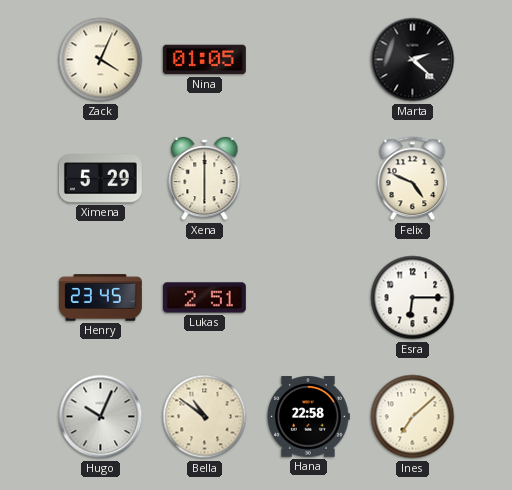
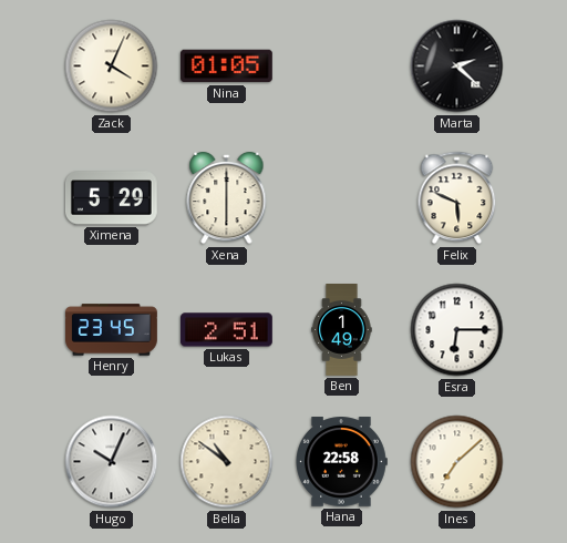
Felix: 4:49 -> 5:49 (457, 198)
Ben: none -> 1:49 (342, 330)
